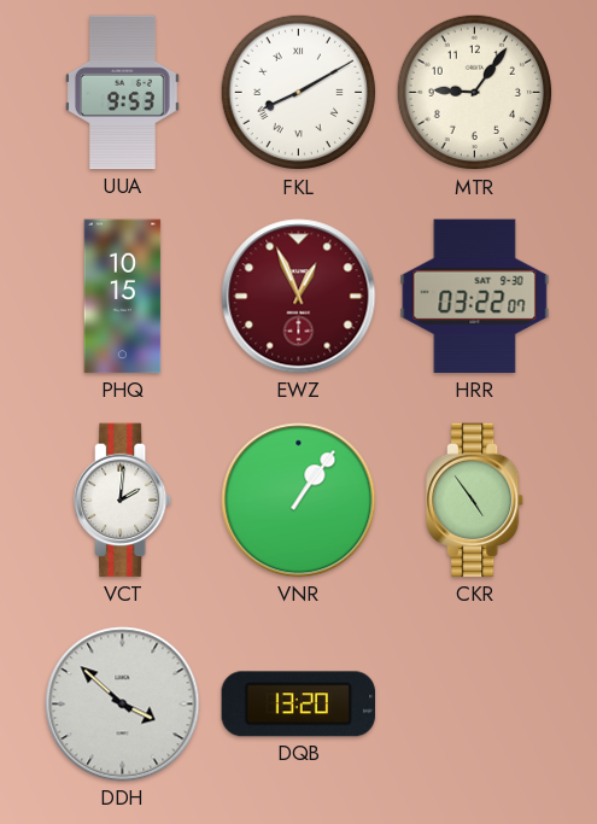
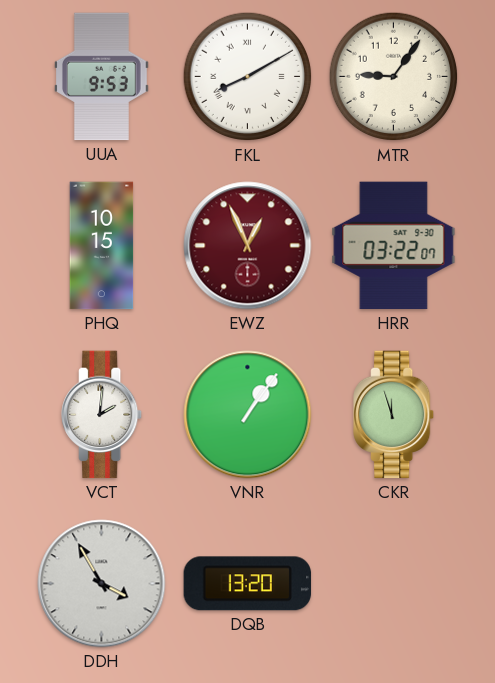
CKR: 4:54 -> 11:57 (395, 415)
DDH: 3:52 -> 3:55 (102, 584)
